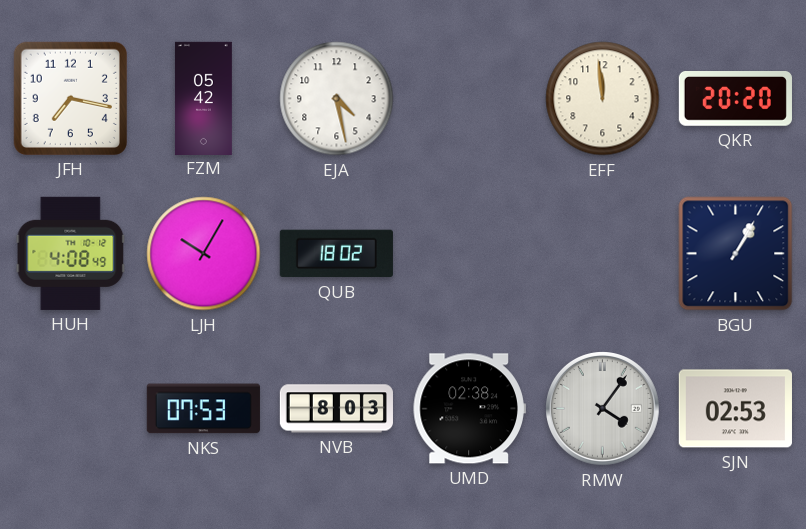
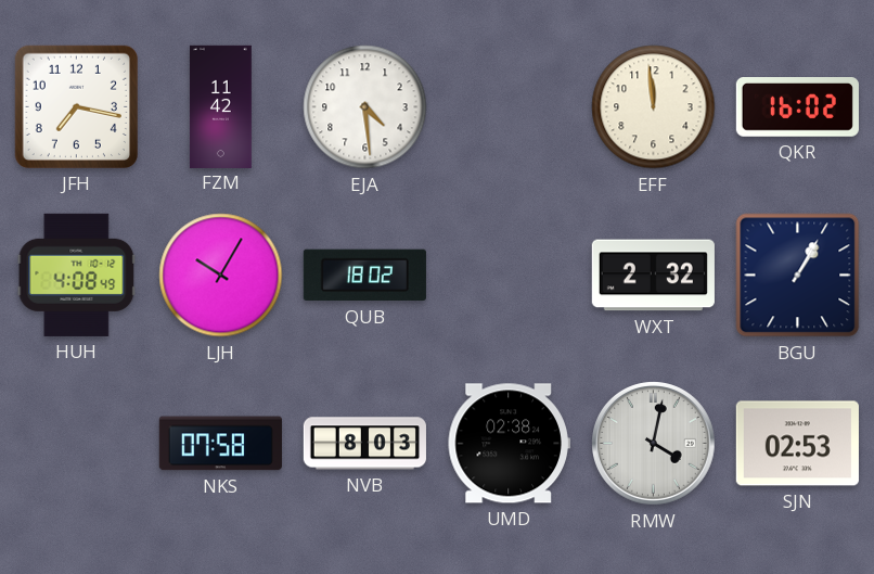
FZM: 05:42 -> 11:42 (220, 106)
EJA: 4:28 -> 4:29 (365, 107)
QKR: 20:20 -> 16:02 (797, 107)
WXT: none -> 2:32 (653, 276)
NKS: 07:53 -> 07:58 (220, 444)
RMW: 4:06 -> 4:02 (654, 444)
